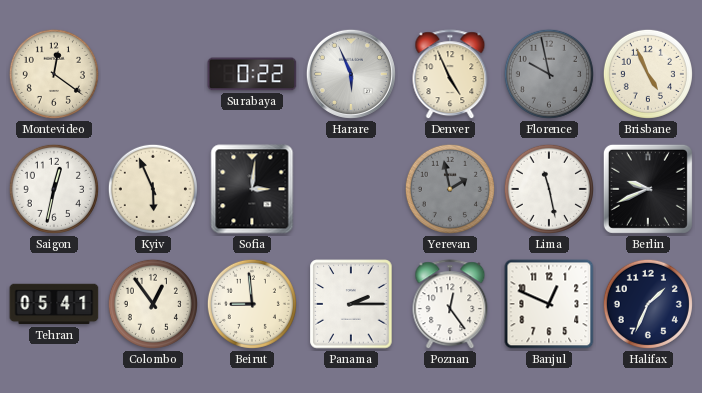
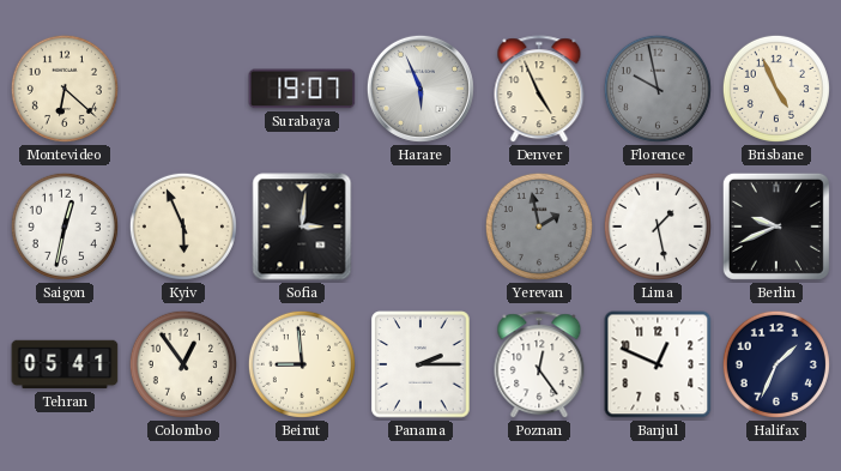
Montevideo: 12:21 -> 6:22 (65, 89)
Surabaya: 0:22 -> 19:07 (302, 89)
Lima: 11:28 -> 1:28 (658, 227)
